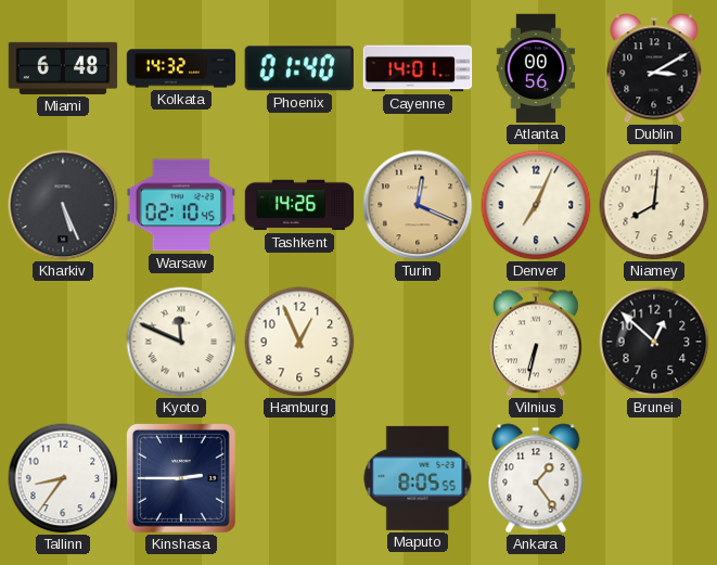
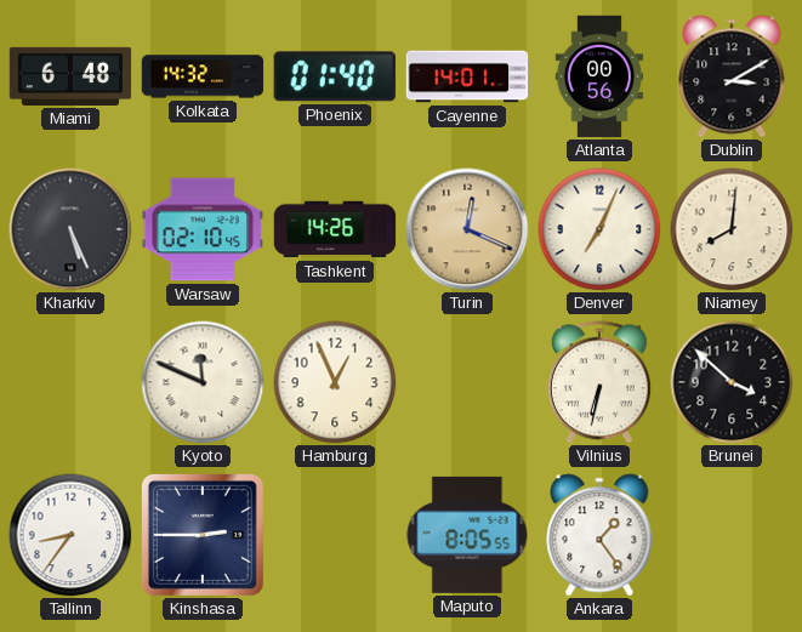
Brunei: 12:52 -> 3:52 (732, 382)
